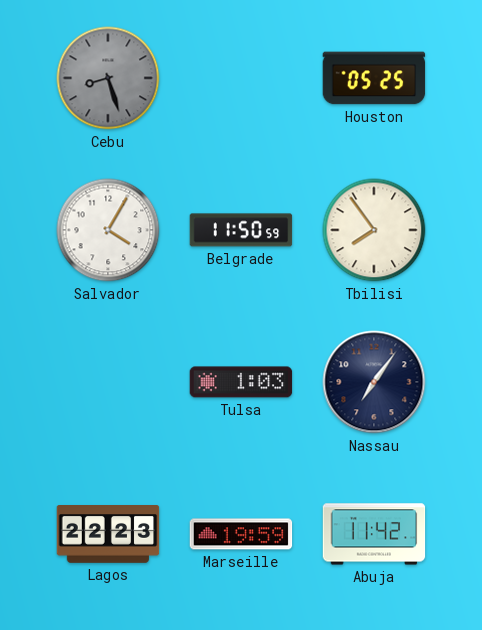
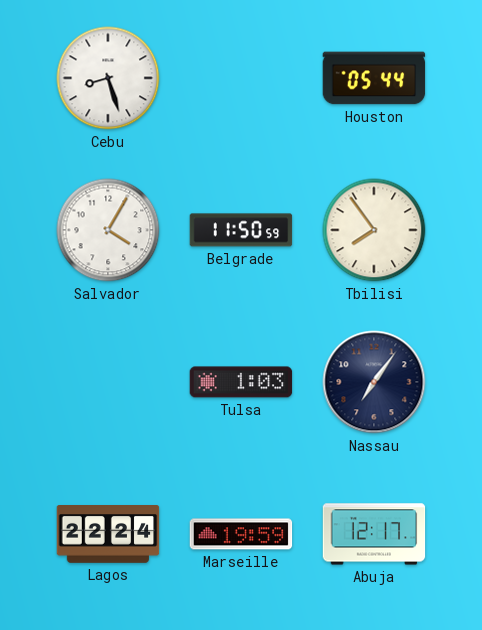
Cebu dial: grey -> white (108, 78)
Houston: 05:25 -> 05:44 (374, 78)
Lagos: 22:23 -> 22:24 (108, 534)
Abuja: 11:42 -> 12:17 (374, 534)
